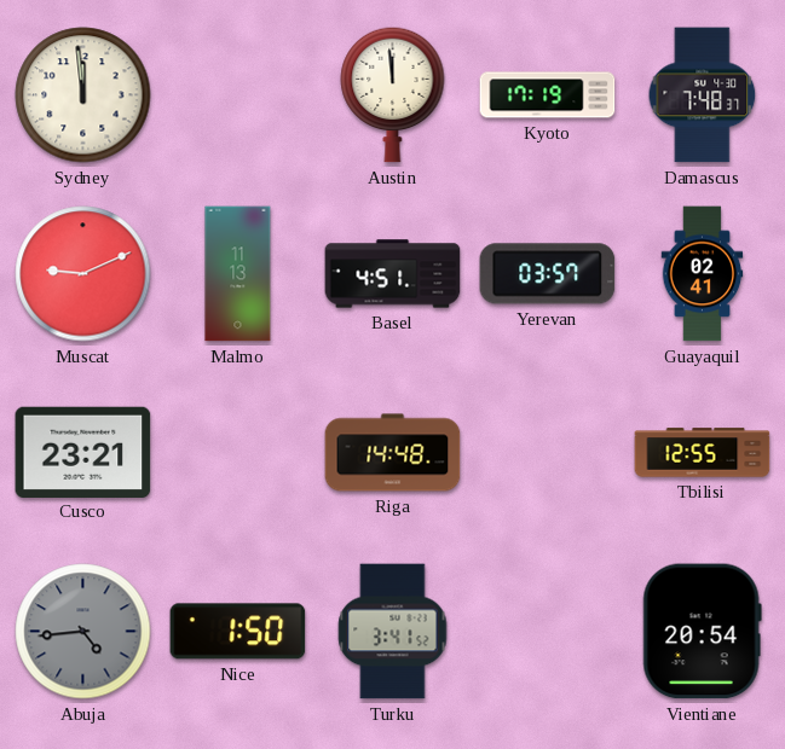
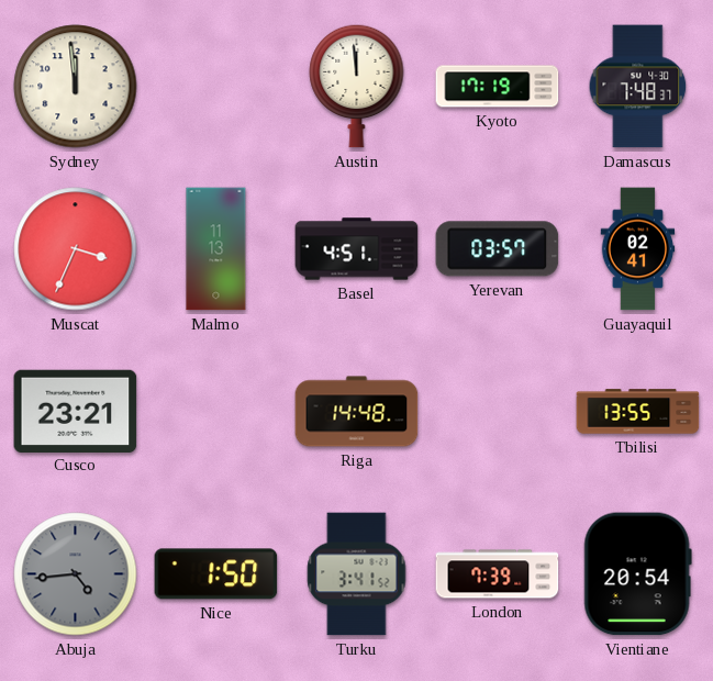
Muscat: 9:11 -> 3:34 (76, 249)
Tbilisi: 12:55 -> 13:55 (638, 412)
London: none -> 7:39 (498, 574)
